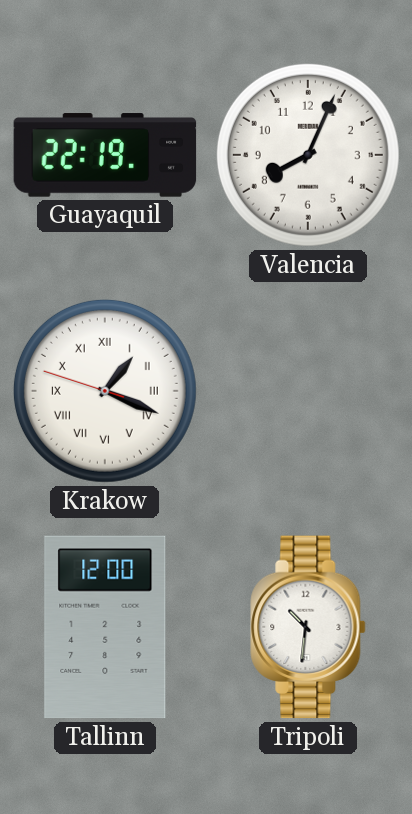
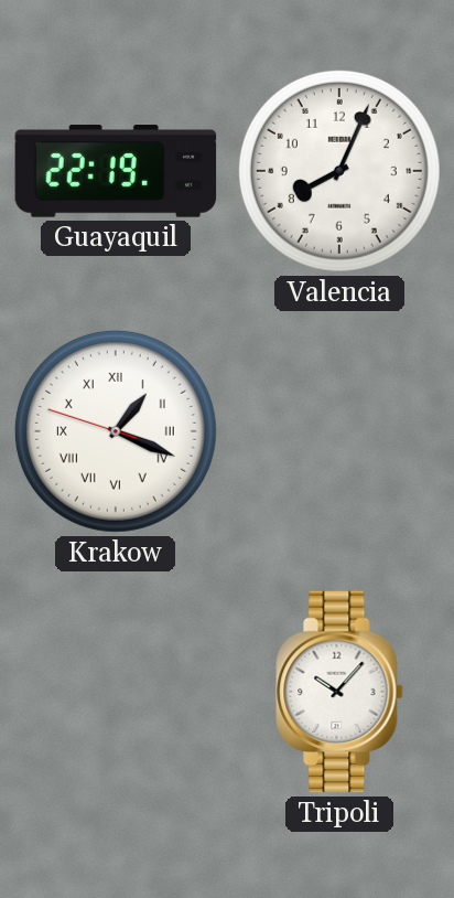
Tallinn: 12:00 -> none (105, 627)
Tripoli: 10:31 -> 10:07 (339, 692)
